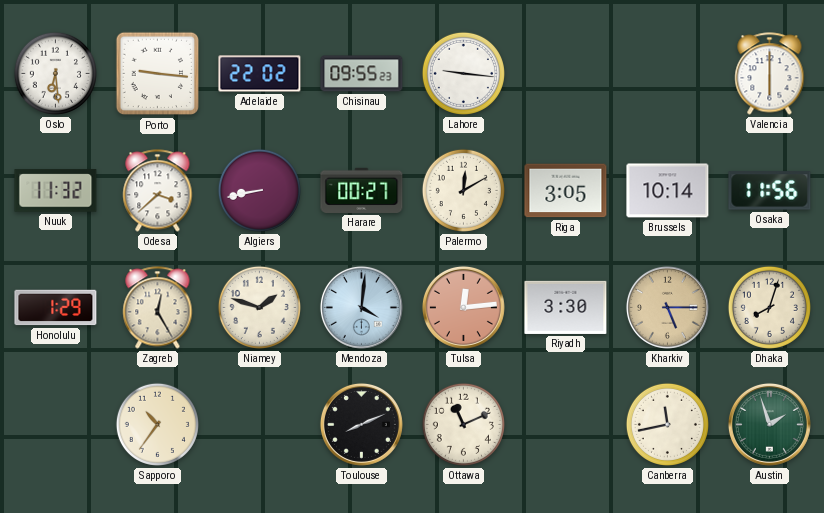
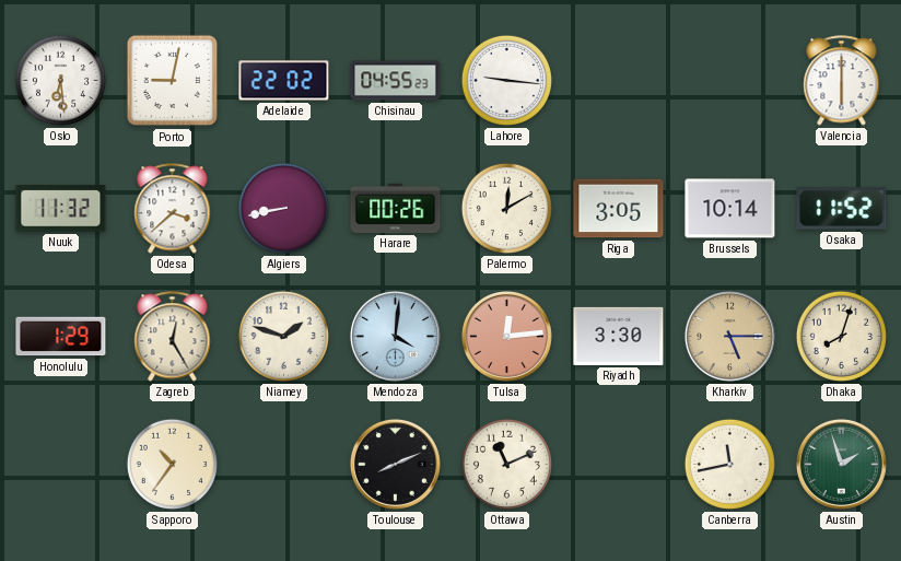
Porto: 9:16 -> 9:02 (173, 81)
Chisinau: 09:55 -> 04:55 (396, 81)
Harare: 00:27 -> 00:26 (396, 208)
Osaka: 11:56 -> 11:52 (842, 209)
